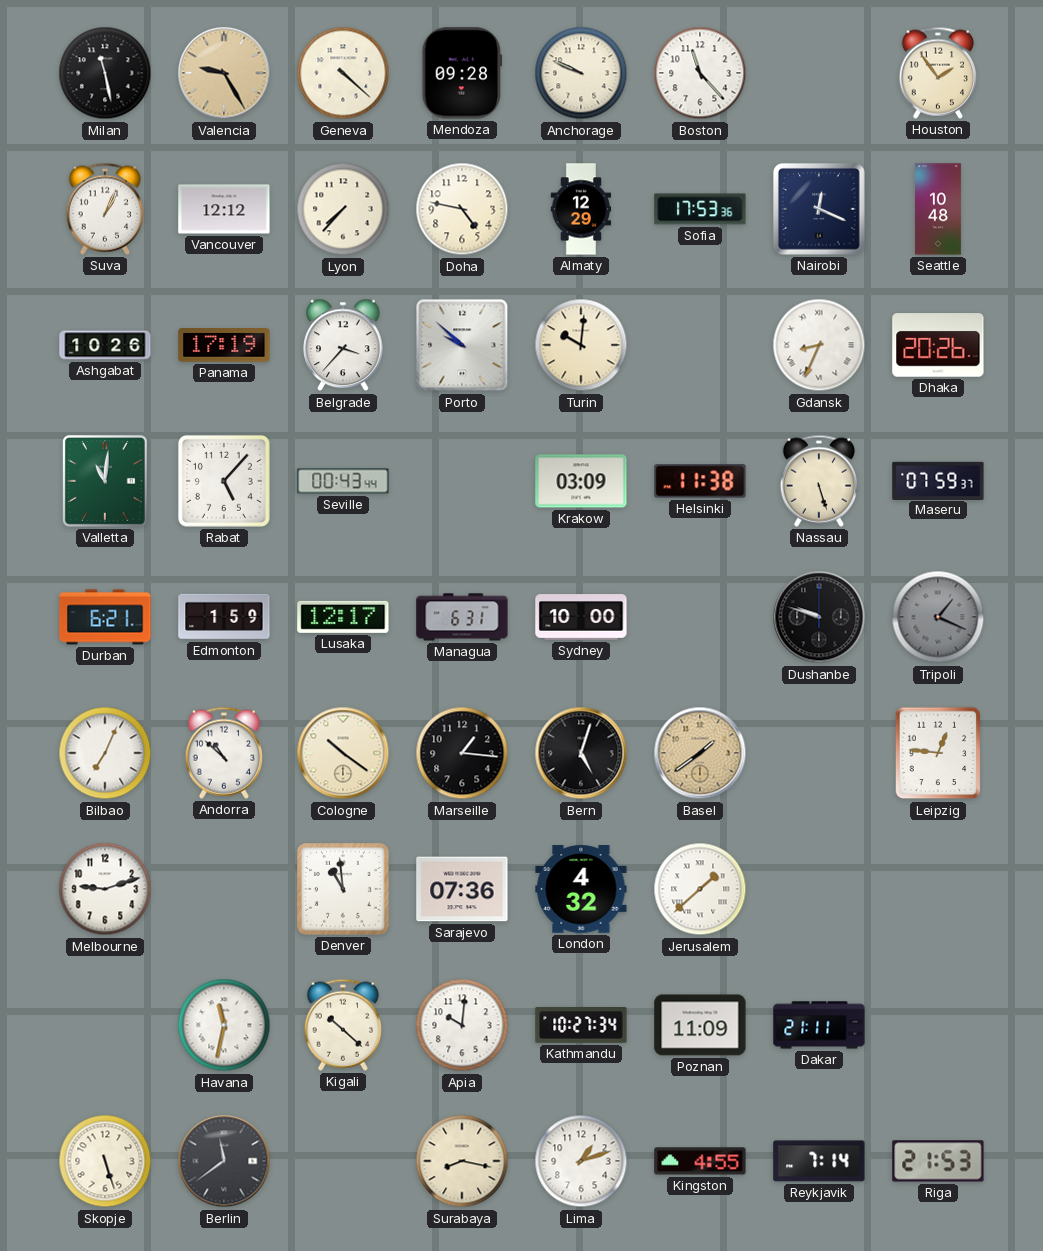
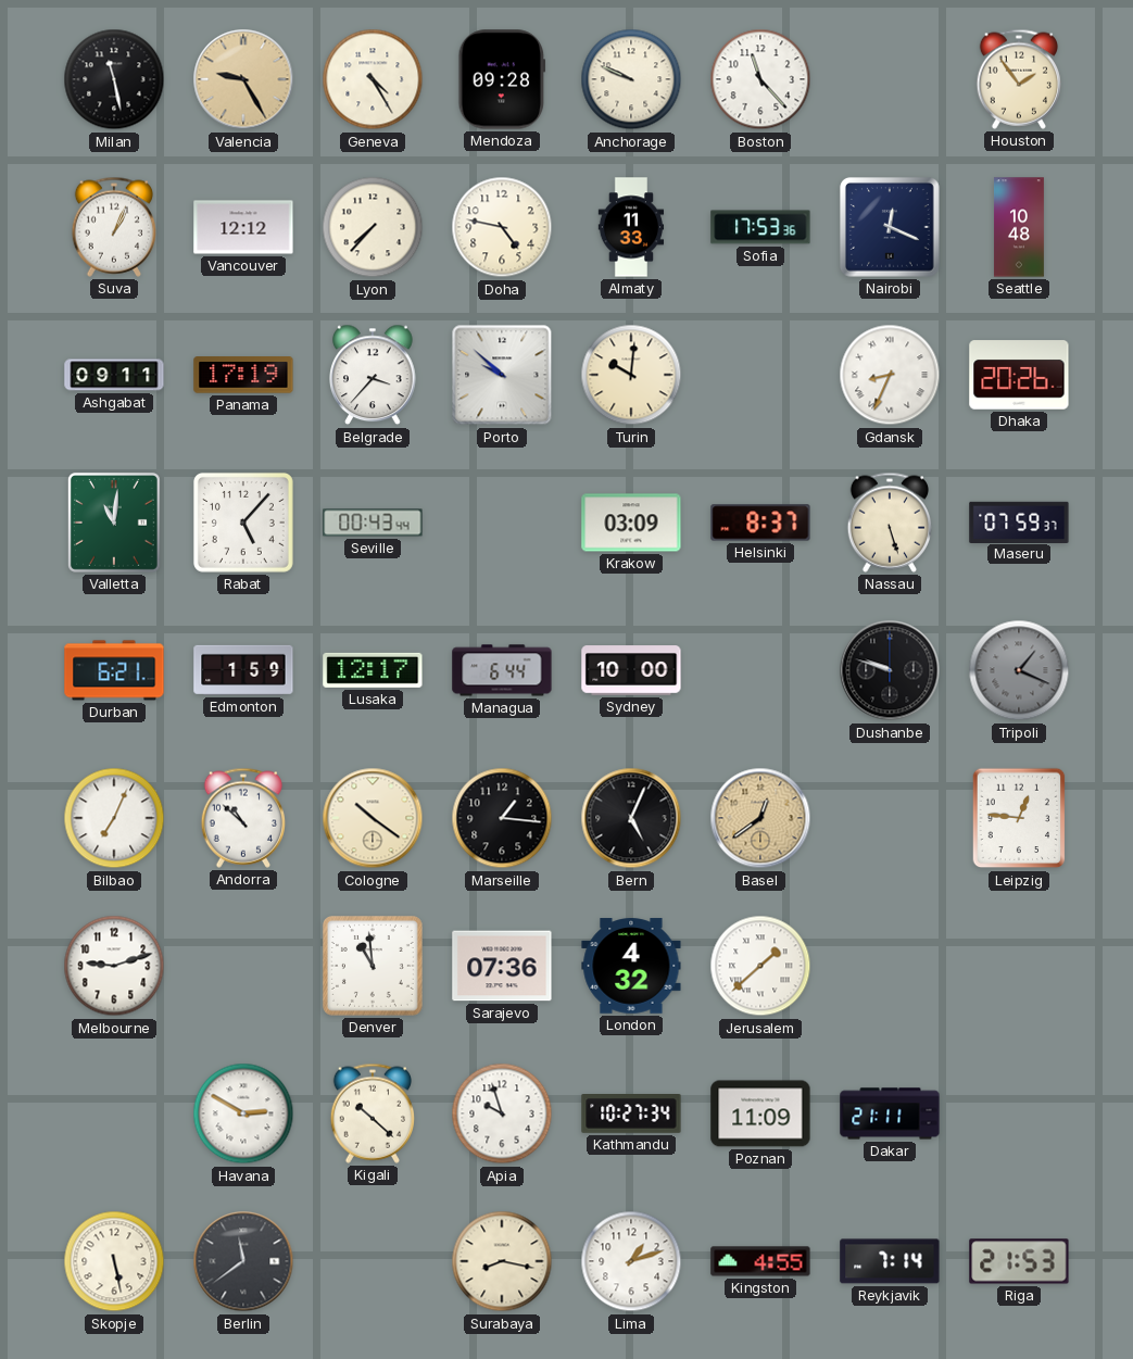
Geneva: 4:22 -> 4:25 (373, 79)
Almaty: 12:29 -> 11:33 (631, 227)
Ashgabat: 10:26 -> 09:11 (114, 375)
Helsinki: 11:38 -> 8:37 (760, 523)
Managua: 6:31 -> 6:44 (502, 670)
Bern: 5:03 -> 5:04 (631, 818)
Basel: 1:39 -> 12:39 (760, 818)
Havana: 11:32 -> 2:50 (243, 1113)
Apia: 10:01 -> 9:57 (502, 1113)
Skopje: 5:27 -> 5:28 (114, 1261)
